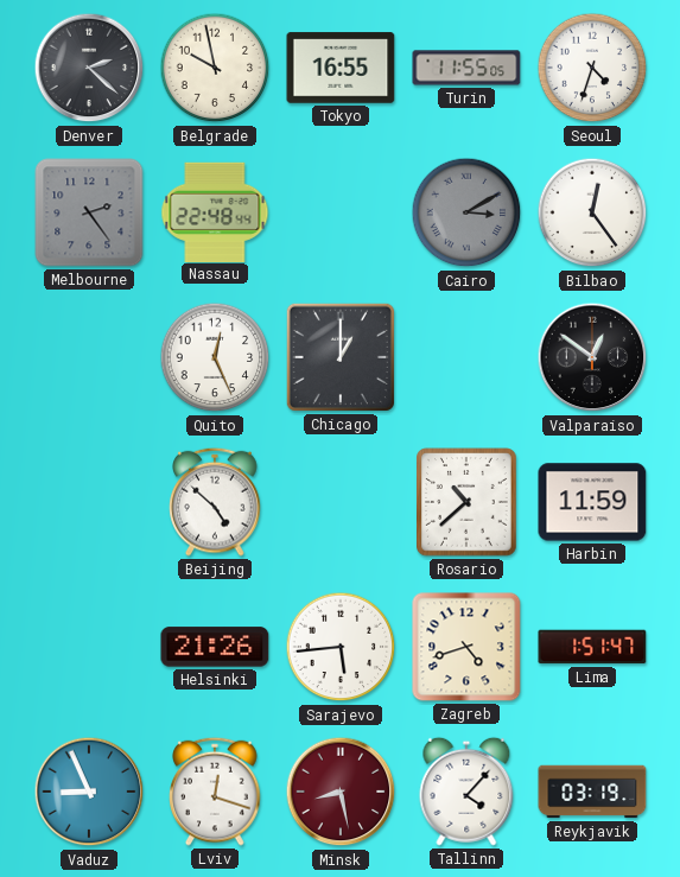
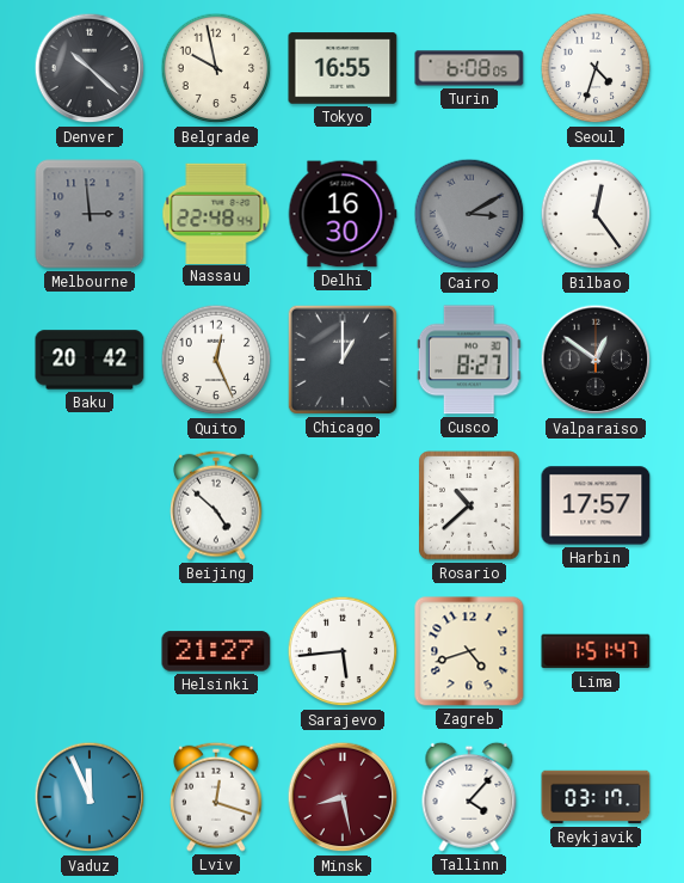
Denver: 2:22 -> 10:22 (90, 68)
Turin: 11:55 -> 6:08 (469, 68)
Melbourne: 2:24 -> 2:59 (90, 214)
Delhi: none -> 16:30 (343, 214)
Baku: none -> 20:42 (90, 360)
Cusco: none -> 8:27 (469, 360)
Harbin: 11:59 -> 17:57 (596, 505)
Helsinki: 21:26 -> 21:27 (216, 651)
Vaduz: 8:56 -> 11:56 (90, 797)
Reykjavik: 03:19 -> 03:17 (596, 797)
